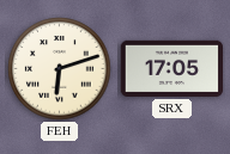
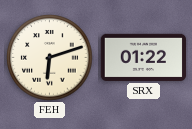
SRX: 17:05 -> 01:22 (144, 57)
